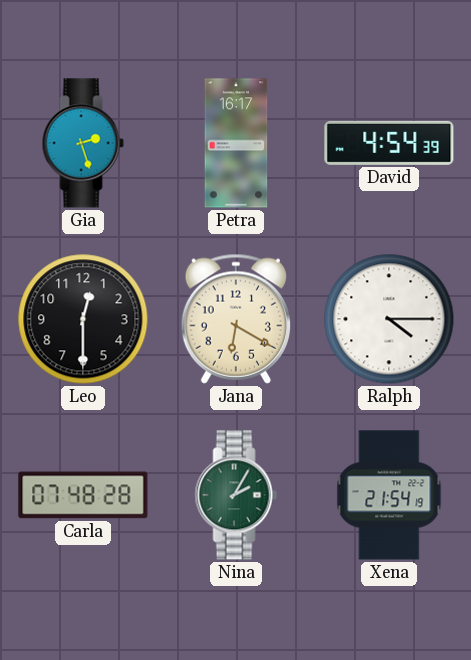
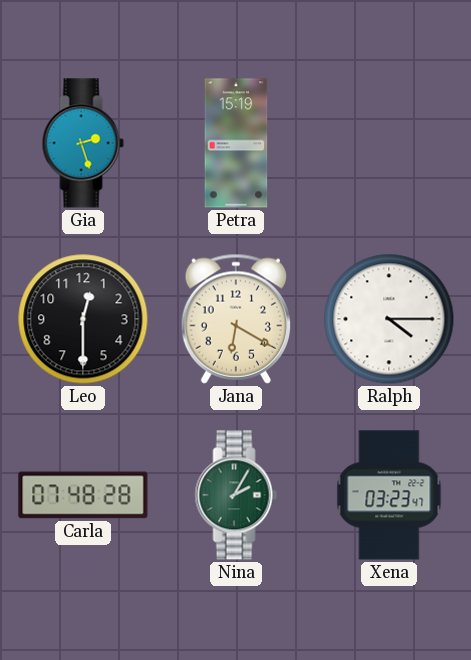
Petra: 16:17 -> 15:19 (236, 143)
David: 4:54 -> none (389, 143)
Xena: 21:54 -> 03:23 (389, 495)
